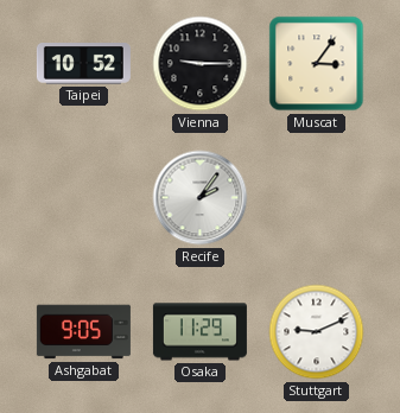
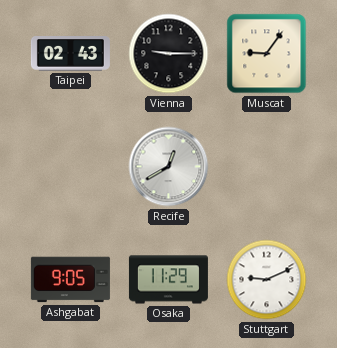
Taipei: 10:52 -> 02:43 (70, 54)
Muscat: 3:06 -> 9:06 (267, 54)
Recife: 2:06 -> 12:40 (169, 167)
